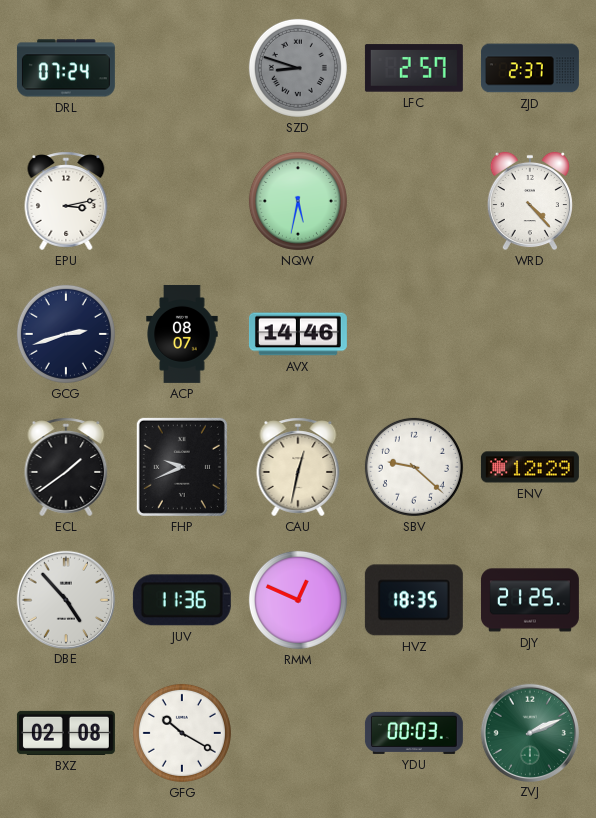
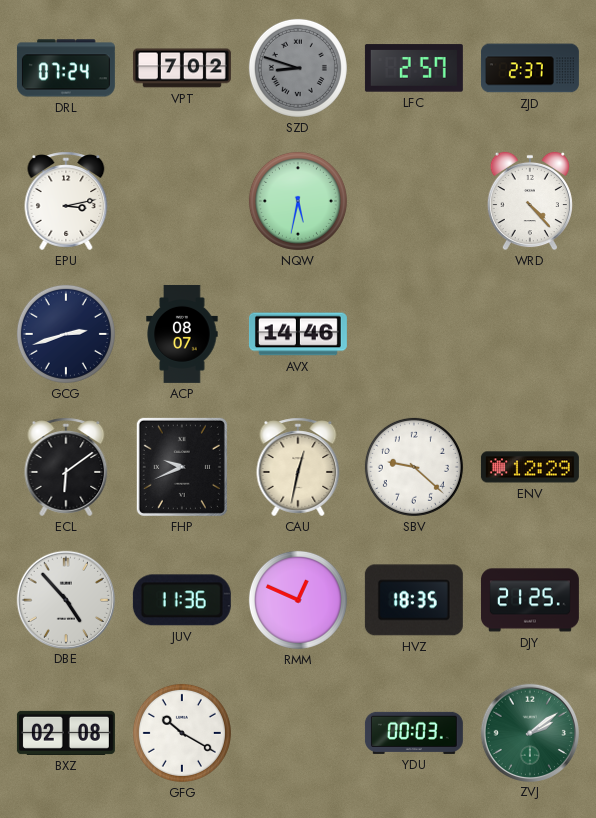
VPT: none -> 7:02 (182, 68)
ECL: 1:39 -> 6:09 (66, 467)
ZVJ: 2:11 -> 2:09 (529, 732)
